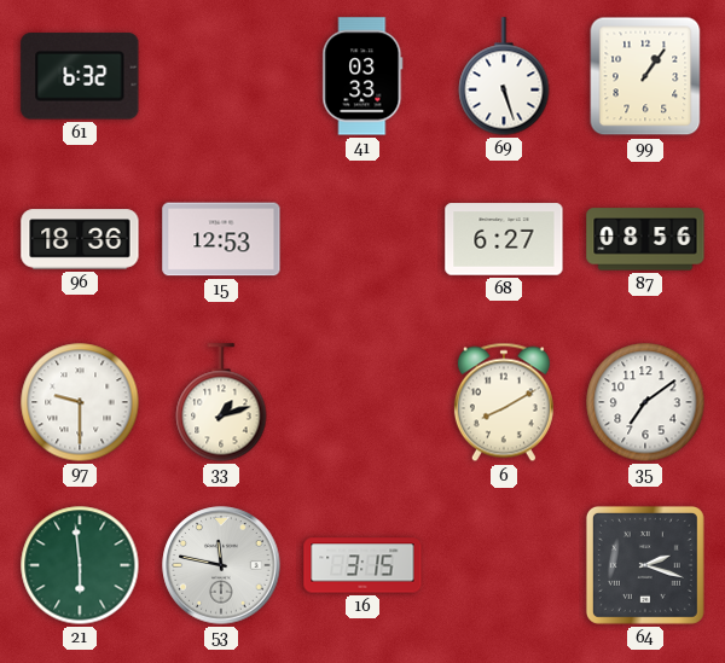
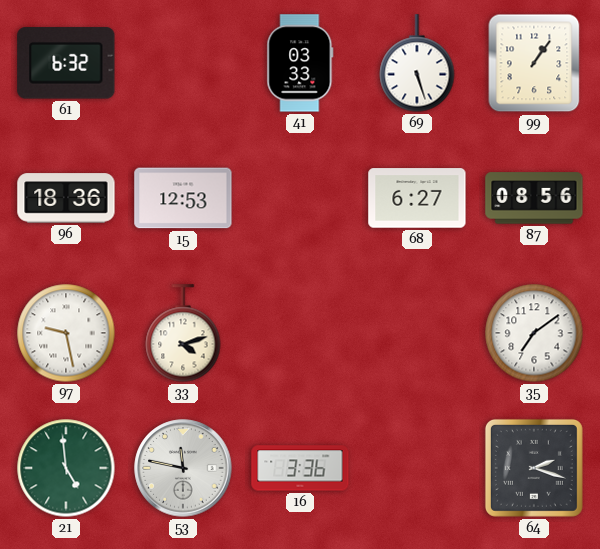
97: 9:30 -> 9:28 (66, 333)
33: 1:12 -> 4:12 (183, 333)
6: 8:10 -> none (504, 402)
21: 5:59 -> 4:59 (66, 468)
16: 3:15 -> 3:36 (300, 468)
